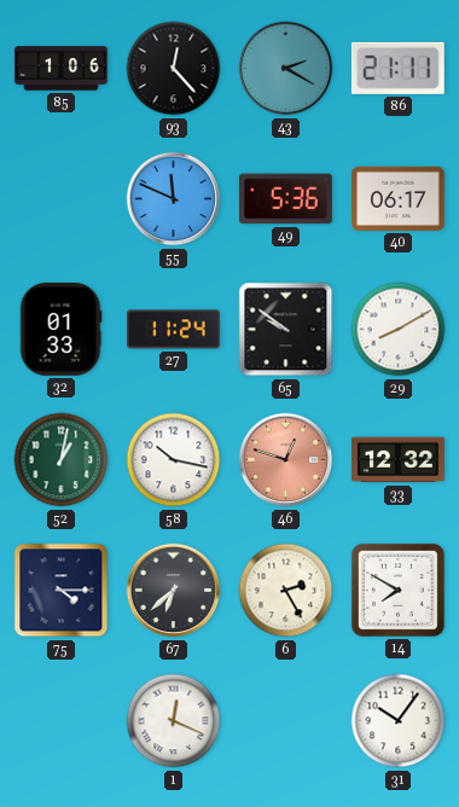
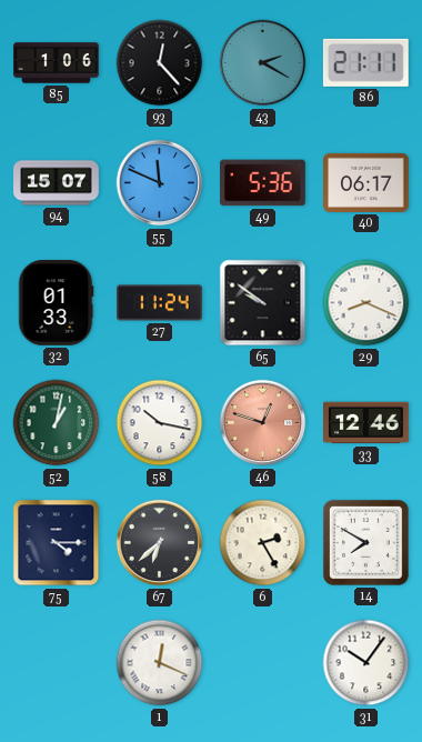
94: none -> 15:07 (57, 183)
29: 8:10 -> 8:19 (366, 303)
33: 12:32 -> 12:46 (366, 423)
